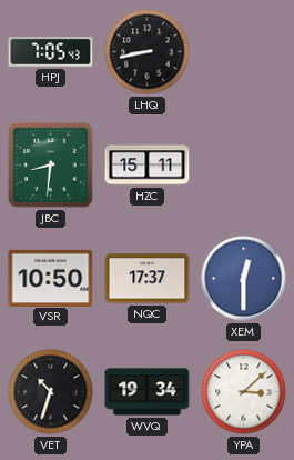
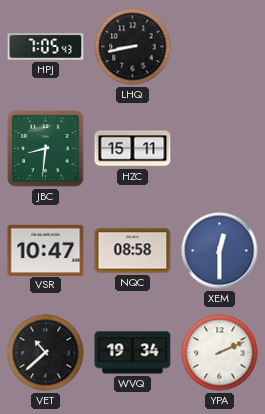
VSR: 10:50 -> 10:47 (46, 250)
NQC: 17:37 -> 08:58 (133, 251)
VET: 10:33 -> 10:38 (46, 353)
YPA: 3:08 -> 2:11 (220, 353)
